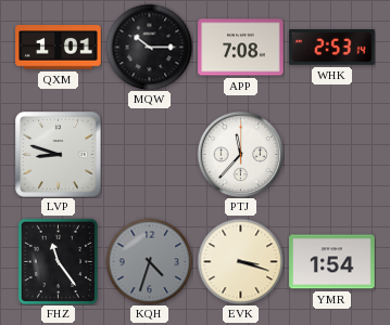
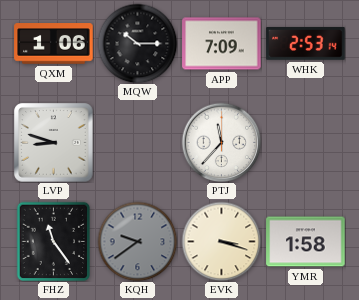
QXM: 1:01 -> 1:06 (54, 44)
APP: 7:08 -> 7:09 (222, 44)
KQH: 4:33 -> 9:39 (137, 241)
YMR: 1:54 -> 1:58 (306, 242)
